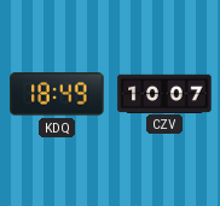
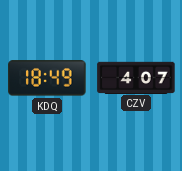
CZV: 10:07 -> 4:07 (136, 77)
